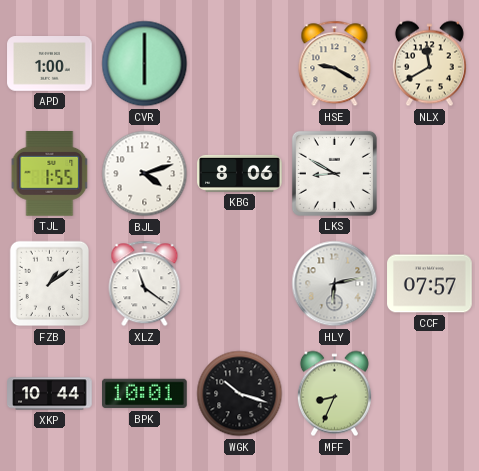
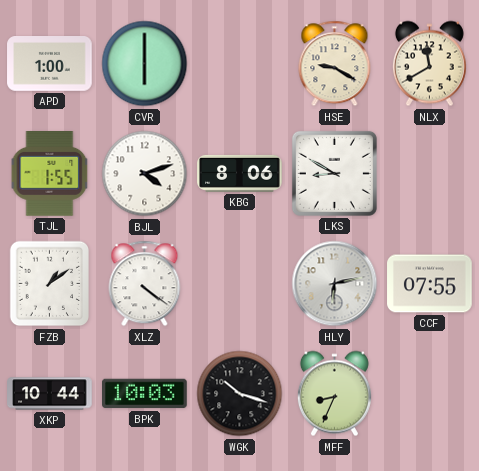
XLZ: 11:21 -> 4:21 (145, 284)
CCF: 07:57 -> 07:55 (430, 284)
BPK: 10:01 -> 10:03 (145, 394)
